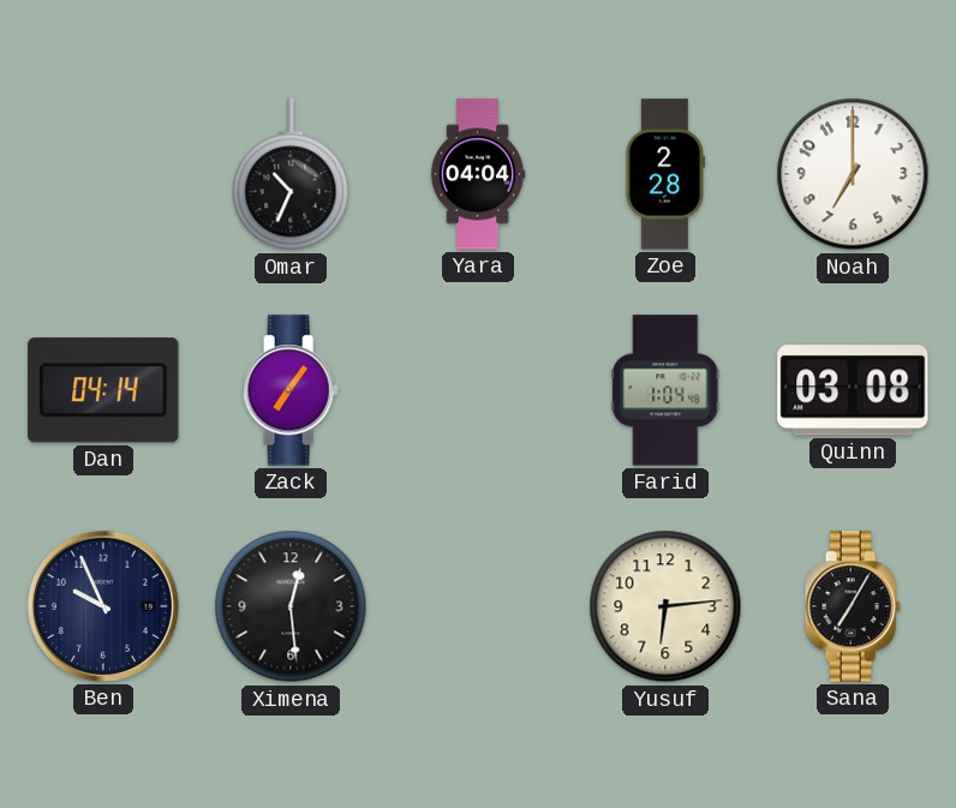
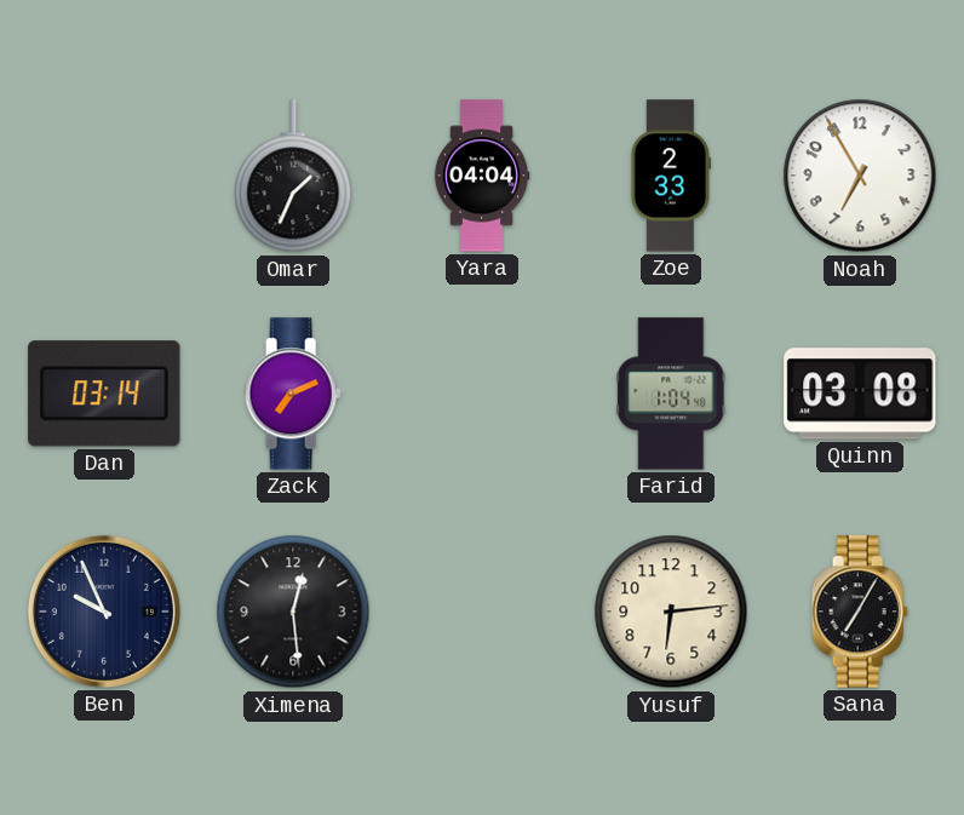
Omar: 10:34 -> 1:34 (293, 177)
Zoe: 2:28 -> 2:33 (670, 176)
Noah: 7:00 -> 6:55 (860, 176)
Dan: 04:14 -> 03:14 (104, 394)
Zack: 7:06 -> 7:11 (293, 394)
